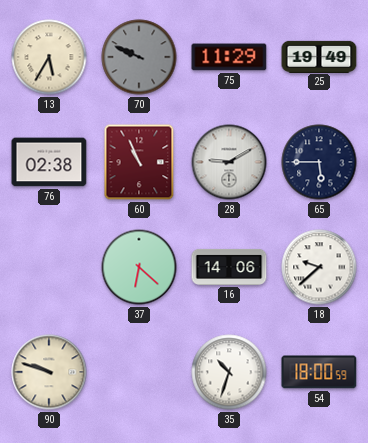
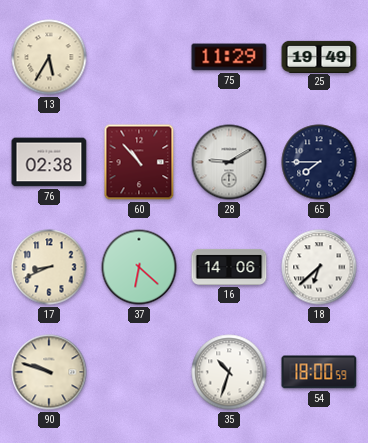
70: 9:49 -> none (139, 57)
60: 10:56 -> 10:53 (139, 162)
65: 5:45 -> 7:45 (319, 162)
17: none -> 8:41 (49, 267)
18: 9:38 -> 6:38 (319, 267)
